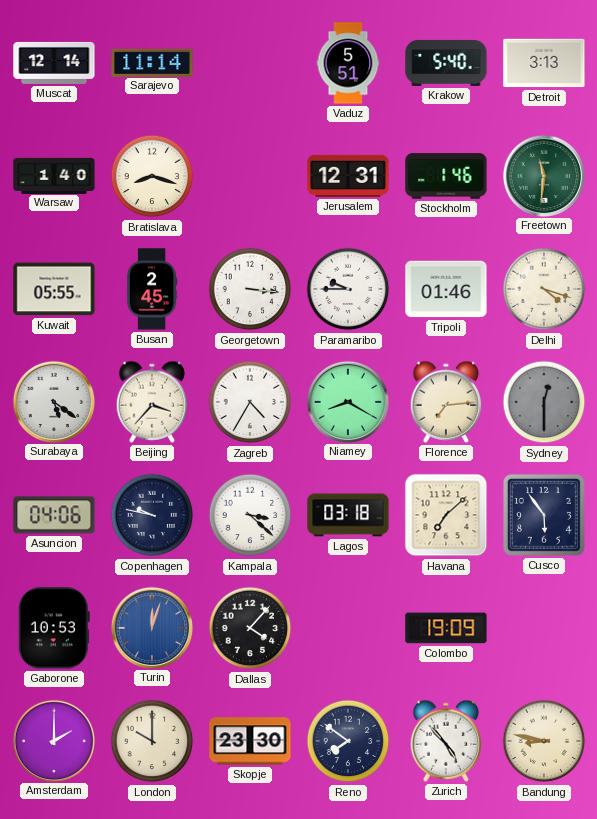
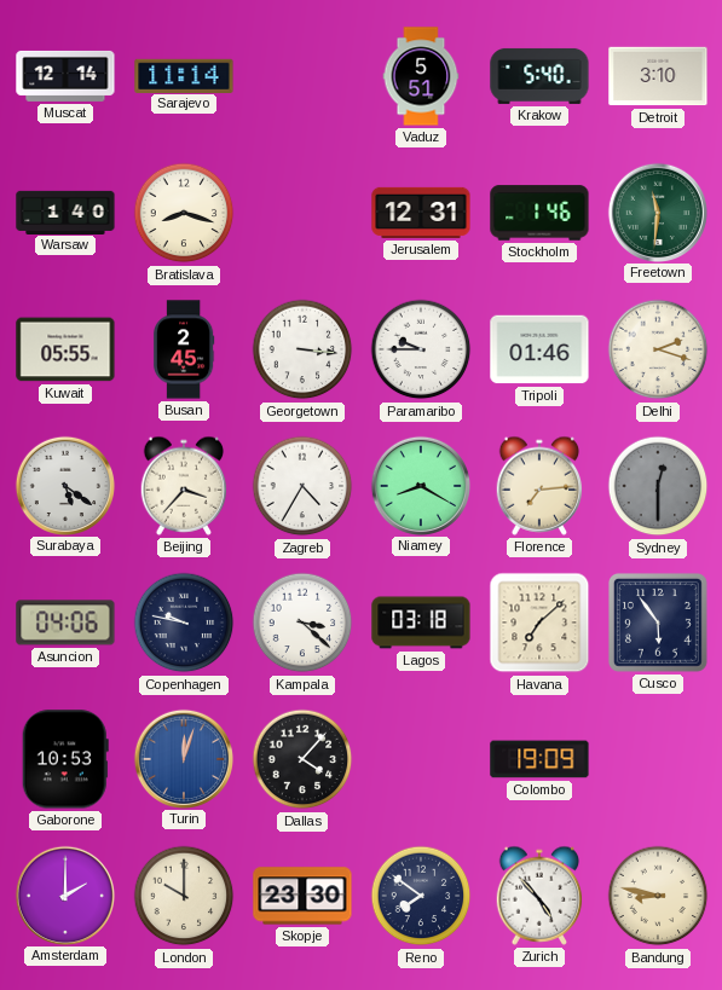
Detroit: 3:13 -> 3:10 (658, 76)
Delhi: 4:18 -> 2:18 (658, 349)
